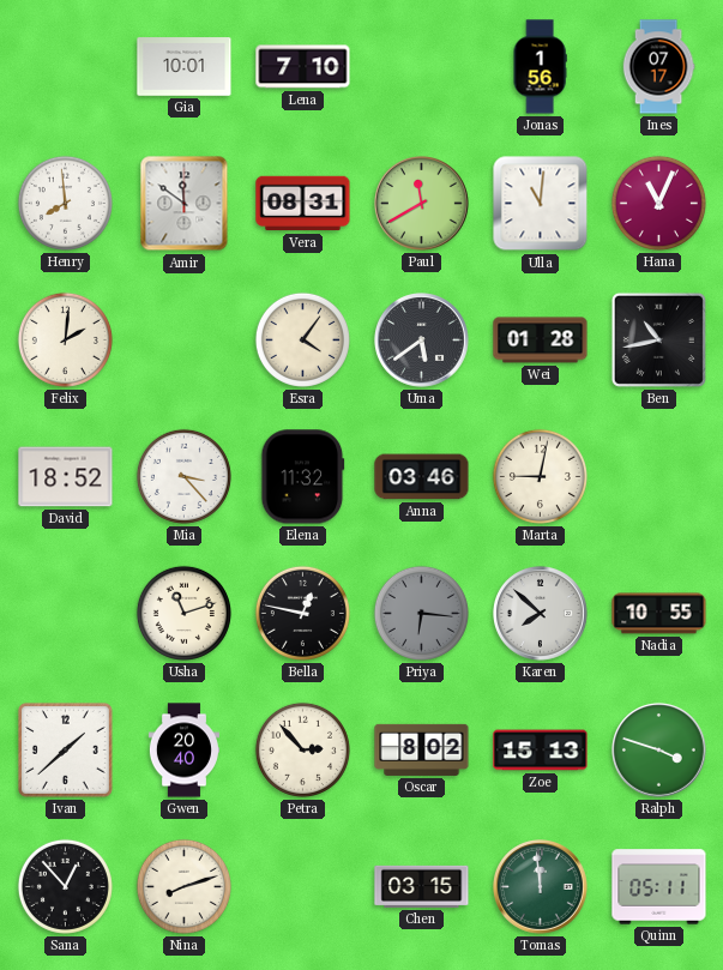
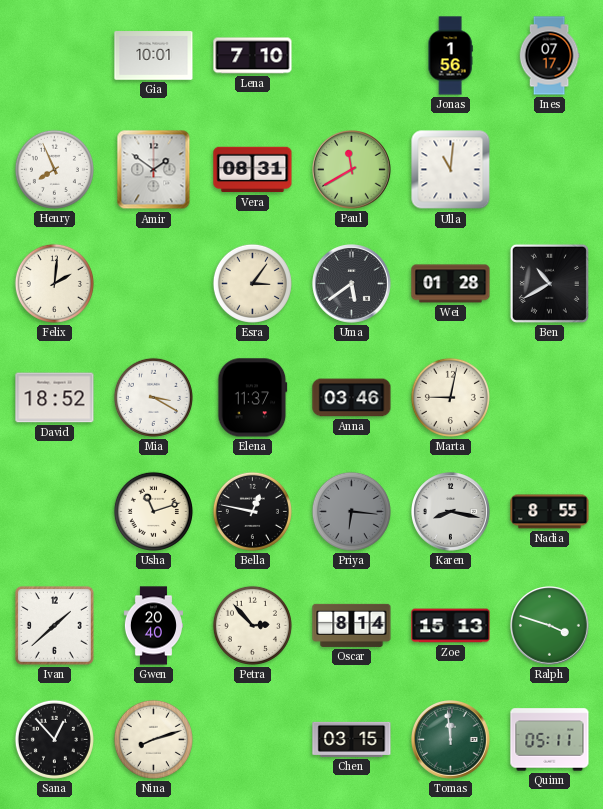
Henry: 7:59 -> 7:56 (54, 169)
Amir: 11:51 -> 1:51 (154, 170)
Hana: 11:04 -> none (658, 203)
Esra: 4:06 -> 3:06 (252, 283)
Ben: 10:43 -> 10:40 (549, 283)
Mia: 3:23 -> 3:20 (153, 397)
Elena: 11:32 -> 11:37 (253, 398)
Karen: 7:52 -> 8:17 (451, 512)
Nadia: 10:55 -> 8:55 (550, 512)
Oscar: 8:02 -> 8:14 (352, 625)
